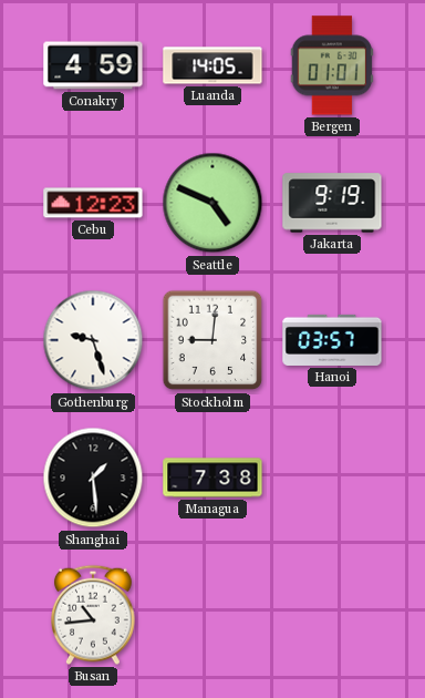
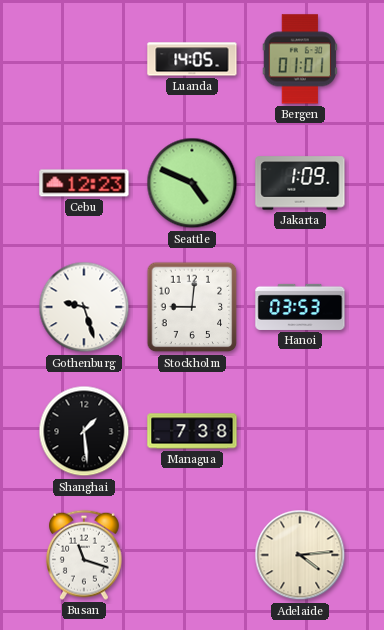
Conakry: 4:59 -> none (93, 65)
Jakarta: 9:19 -> 1:09 (300, 183)
Hanoi: 03:57 -> 03:53 (300, 307)
Busan: 10:44 -> 11:18 (84, 555)
Adelaide: none -> 4:14 (300, 555)
